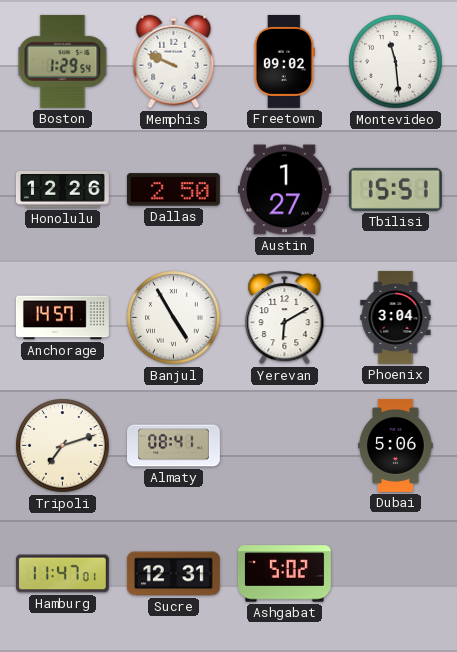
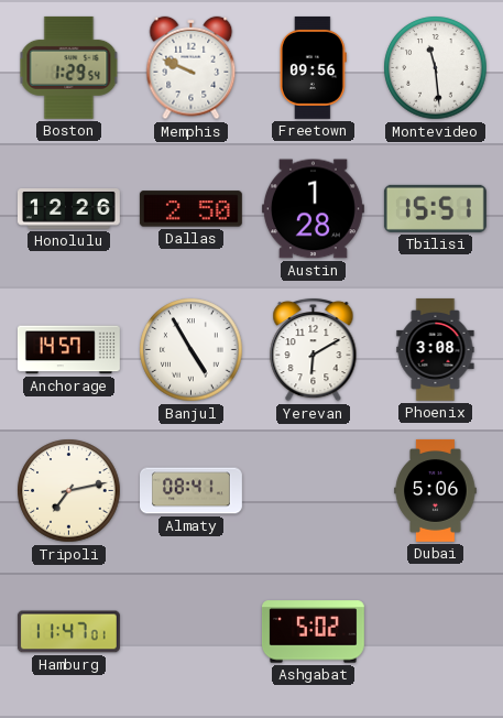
Freetown: 09:02 -> 09:56 (313, 67)
Austin: 1:27 -> 1:28 (313, 209)
Phoenix: 3:04 -> 3:08 (436, 349)
Tripoli: 7:12 -> 7:13 (69, 491)
Sucre: 12:31 -> none (173, 574)
